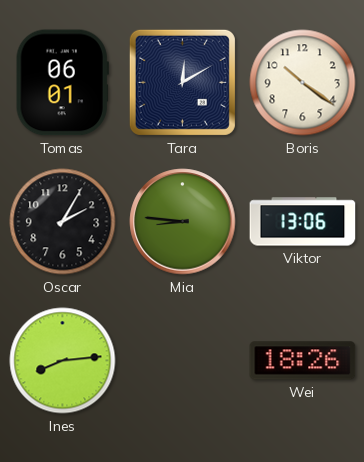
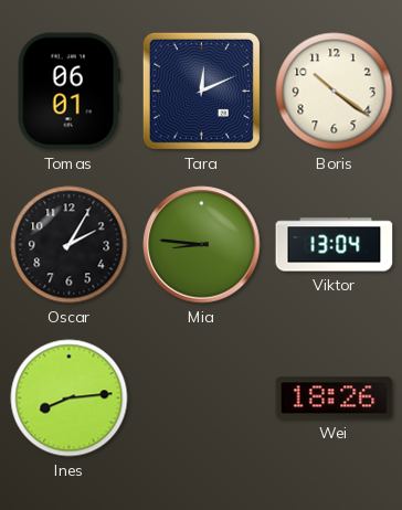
Tara: 12:10 -> 12:11 (201, 91)
Viktor: 13:06 -> 13:04 (335, 245)
